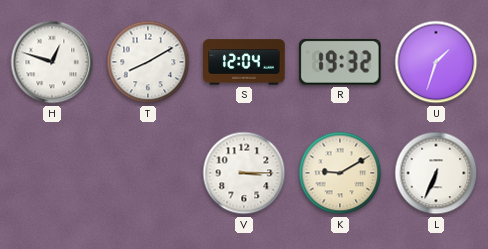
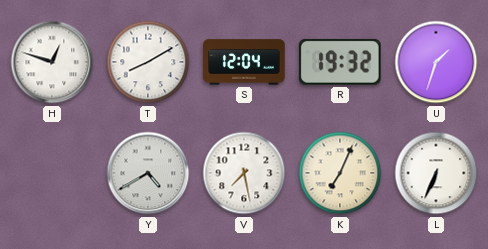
Y: none -> 4:40 (148, 173)
V: 3:15 -> 7:28 (244, 173)
K: 9:10 -> 7:04 (340, 173)
